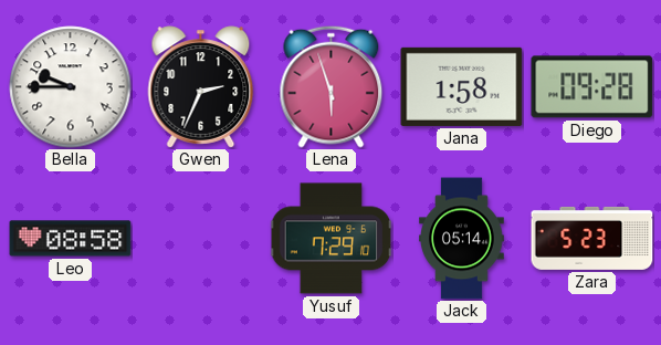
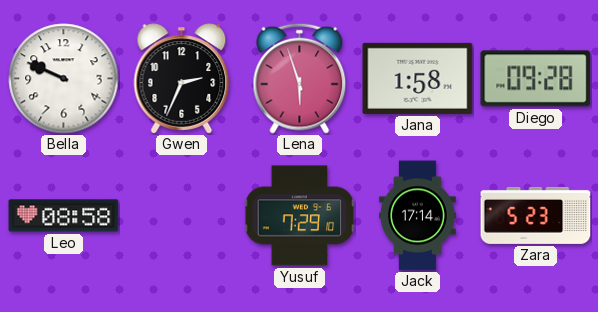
Bella: 9:45 -> 9:49 (64, 79)
Jack: 05:14 -> 17:14 (418, 216)
